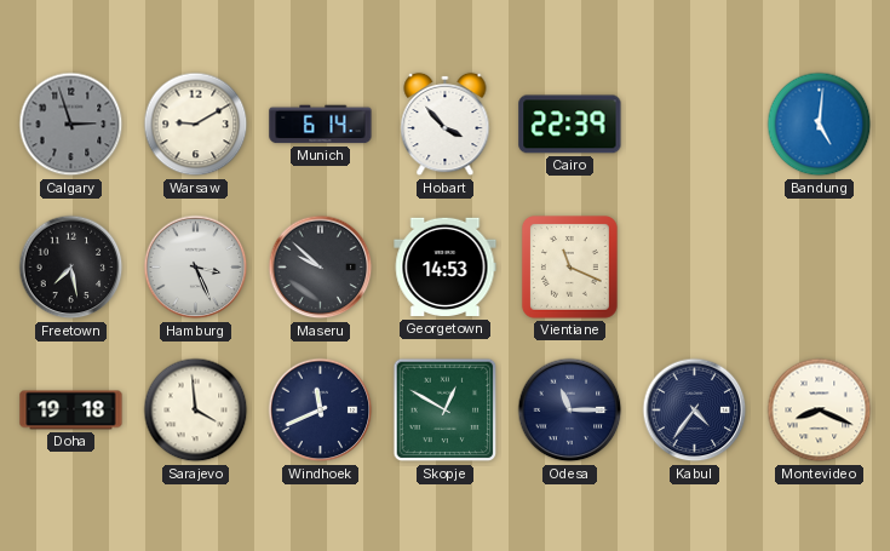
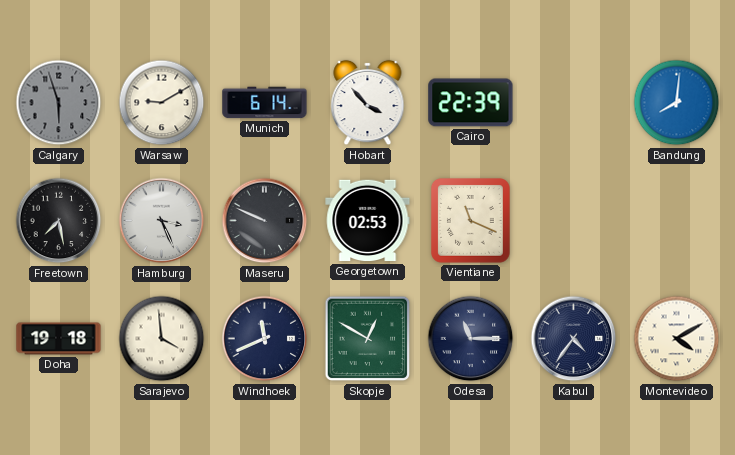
Calgary: 2:57 -> 5:57 (59, 103)
Bandung: 5:01 -> 8:01 (677, 103)
Maseru: 9:52 -> 9:49 (265, 221)
Georgetown: 14:53 -> 02:53 (368, 221)
Montevideo: 8:19 -> 4:10 (677, 339)
